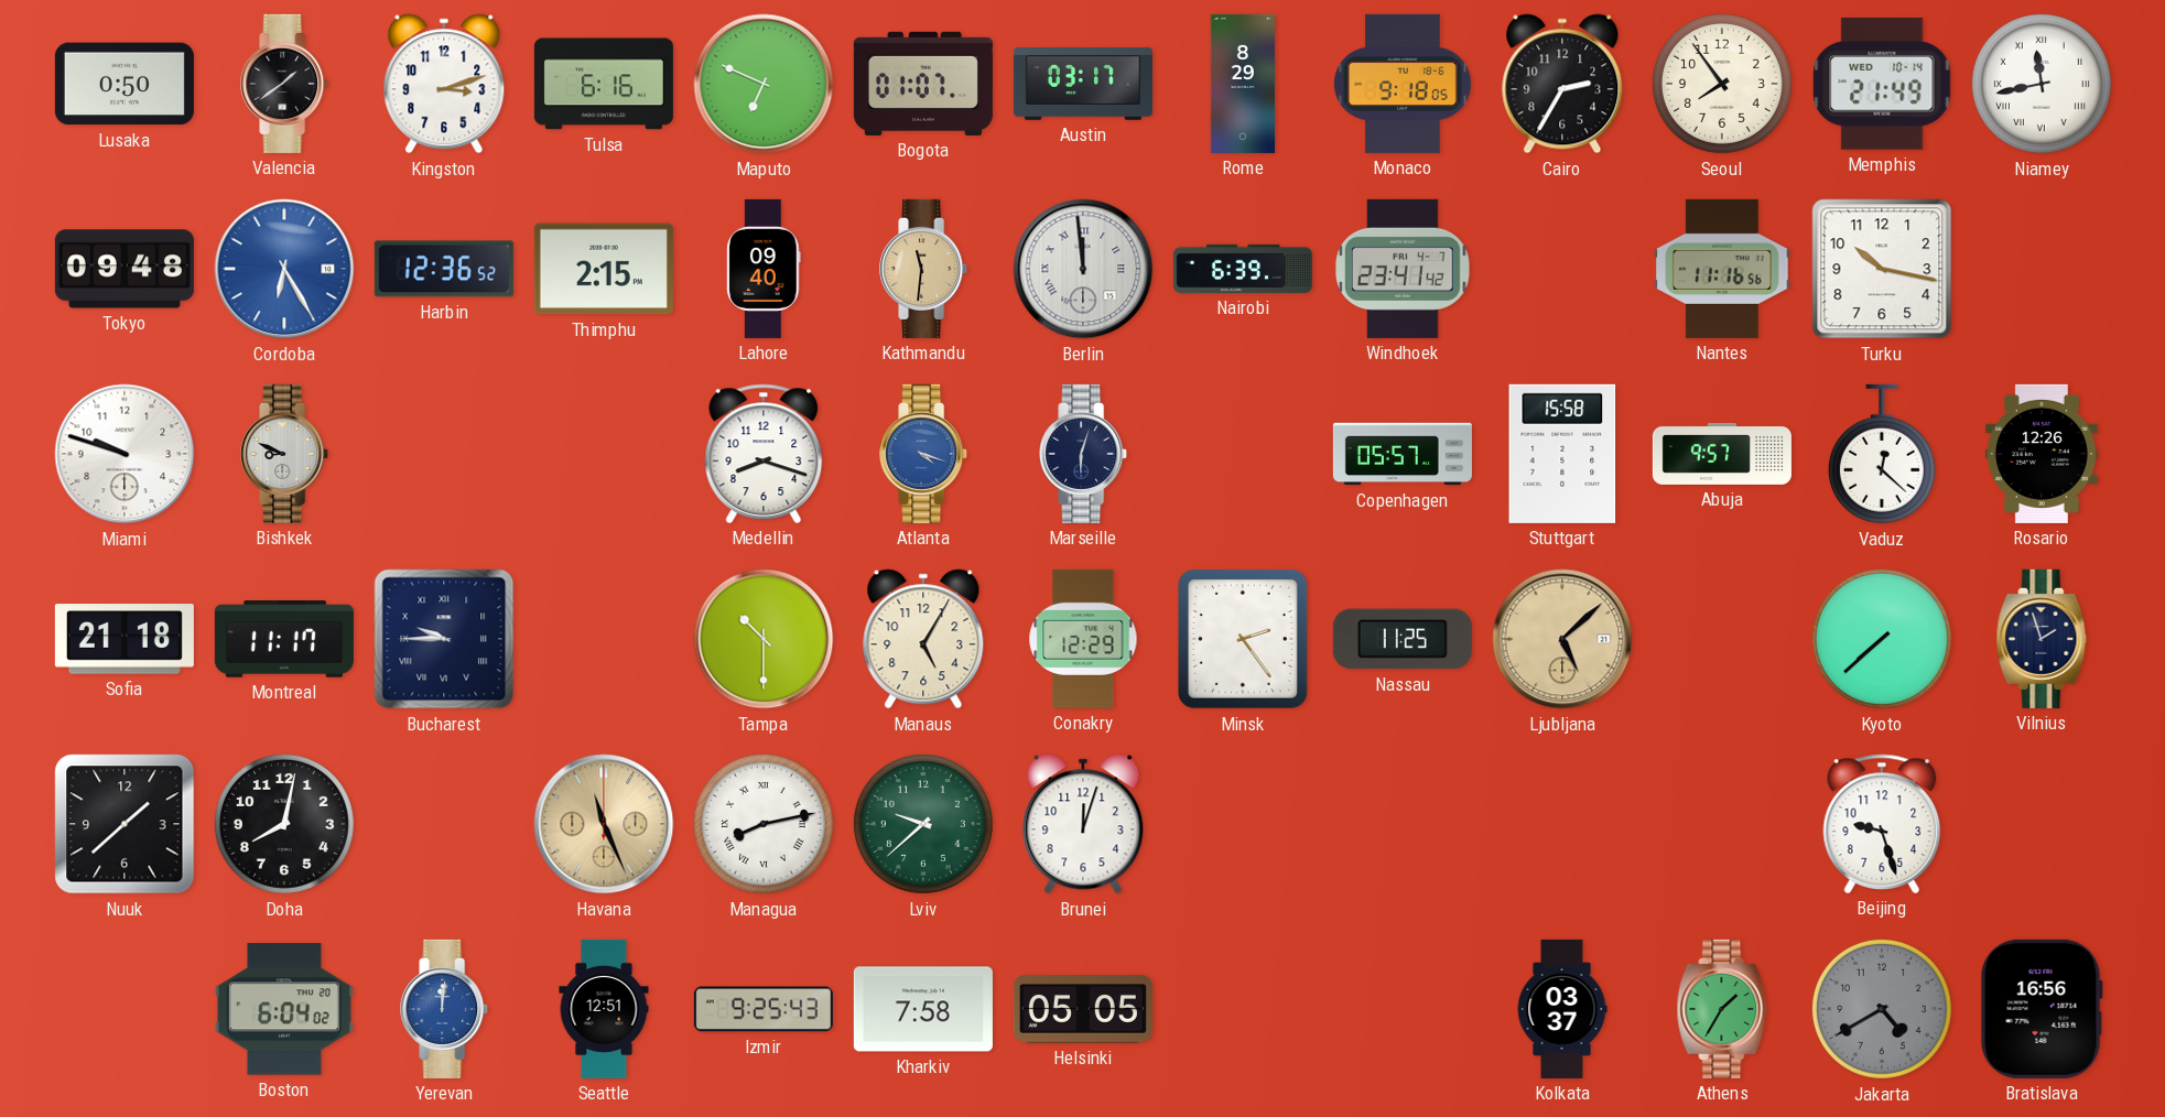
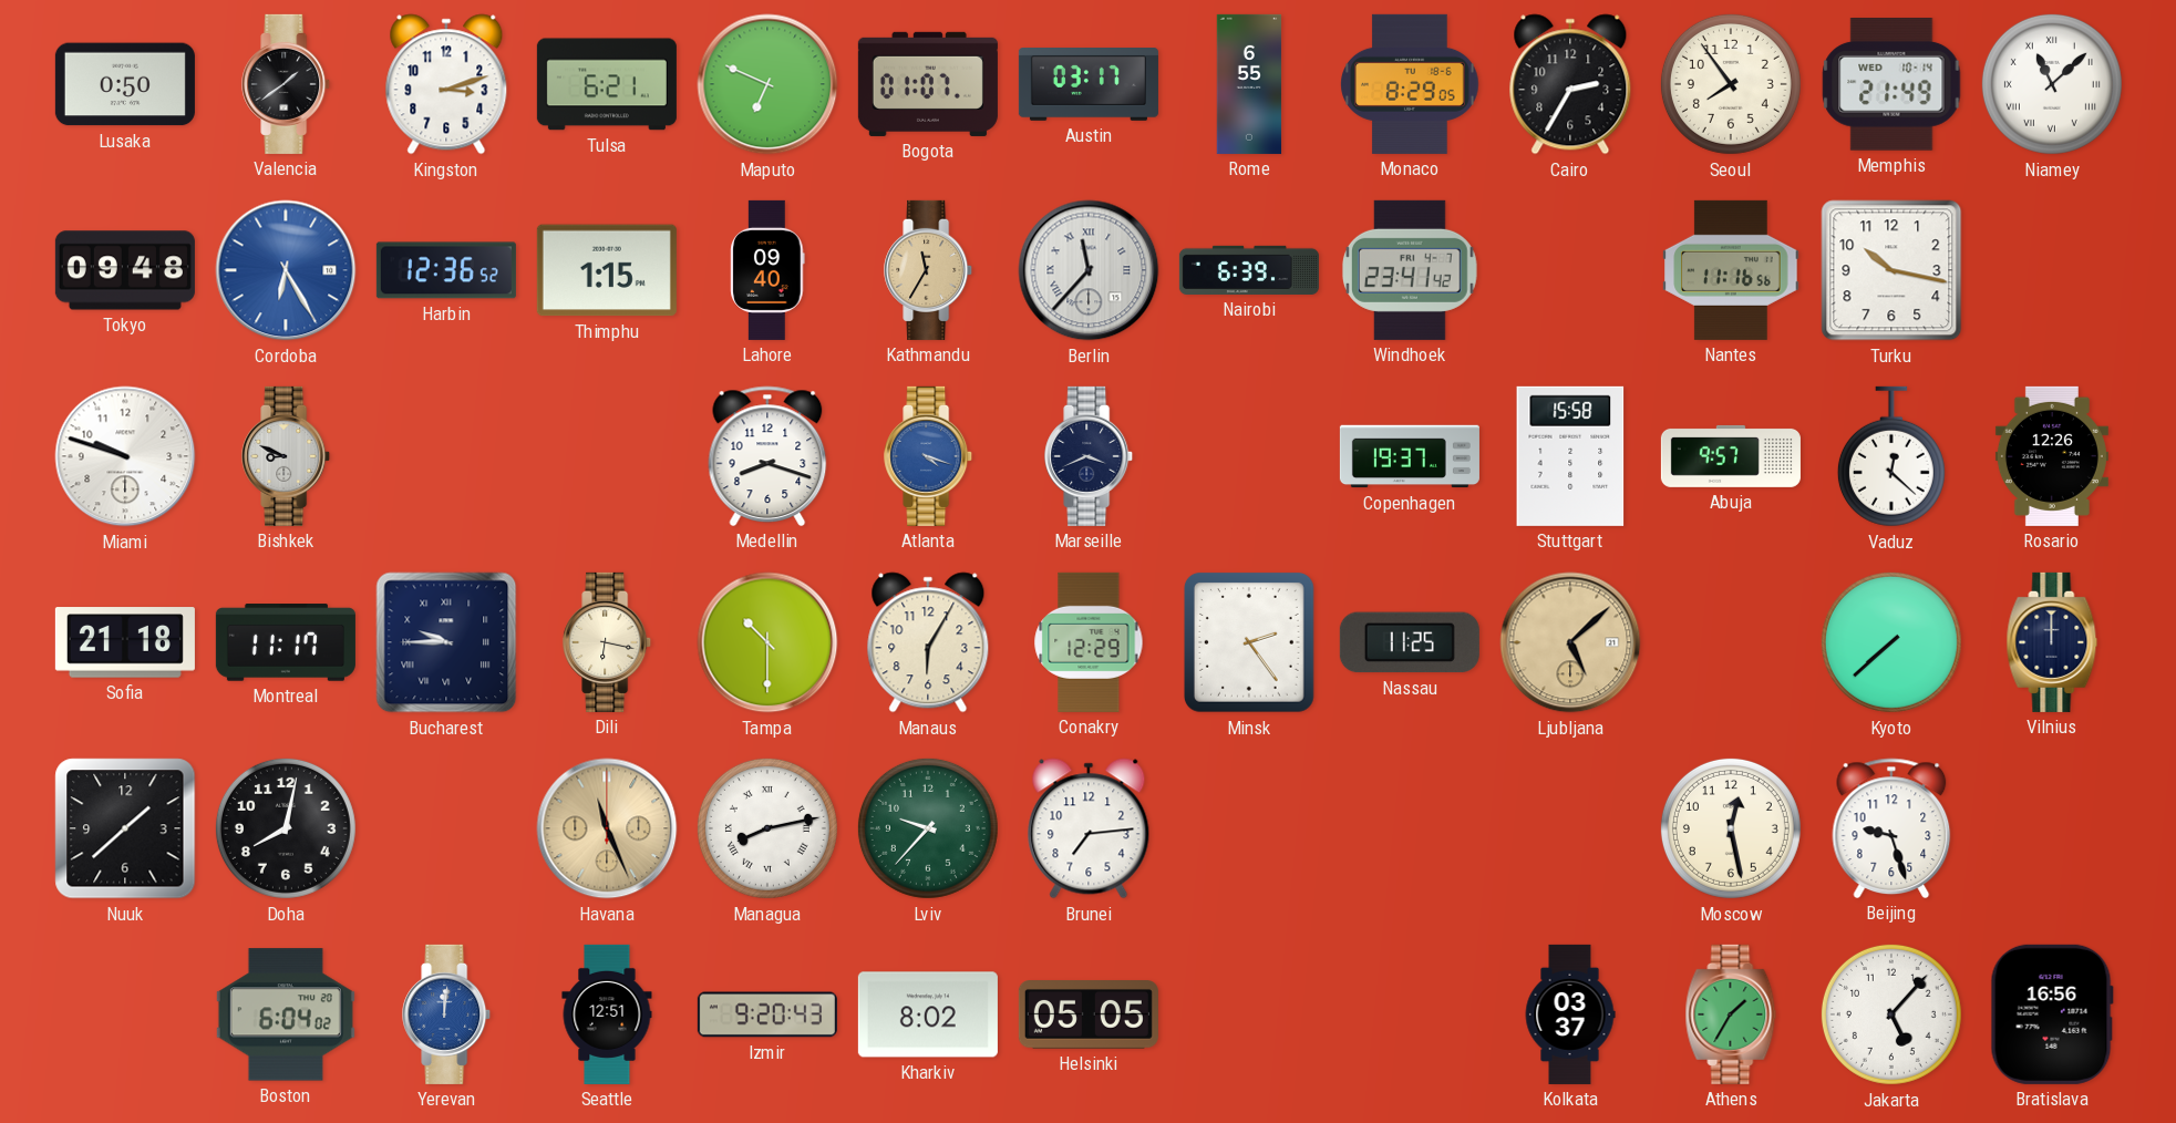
Tulsa: 6:16 -> 6:21 (607, 84)
Rome: 8:29 -> 6:55 (1249, 84)
Monaco: 9:18 -> 8:29 (1410, 84)
Niamey: 11:43 -> 11:08 (2052, 84)
Thimphu: 2:15 -> 1:15 (607, 270)
Kathmandu: 11:31 -> 11:35 (929, 270)
Berlin: 11:59 -> 11:37 (1089, 270)
Marseille: 6:03 -> 3:41 (1090, 456)
Copenhagen: 05:57 -> 19:37 (1410, 456)
Dili: none -> 6:17 (608, 642)
Manaus: 5:05 -> 6:05 (928, 642)
Vilnius: 1:57 -> 12:00 (2052, 642)
Lviv: 9:38 -> 9:37 (928, 828)
Brunei: 12:03 -> 7:14 (1089, 828)
Moscow: none -> 12:28 (1731, 828)
Izmir: 9:25 -> 9:20 (767, 1014)
Kharkiv: 7:58 -> 8:02 (928, 1014)
Jakarta: 4:40 -> 5:07 (1891, 1014)
Jakarta dial: grey -> white (1891, 1014)
